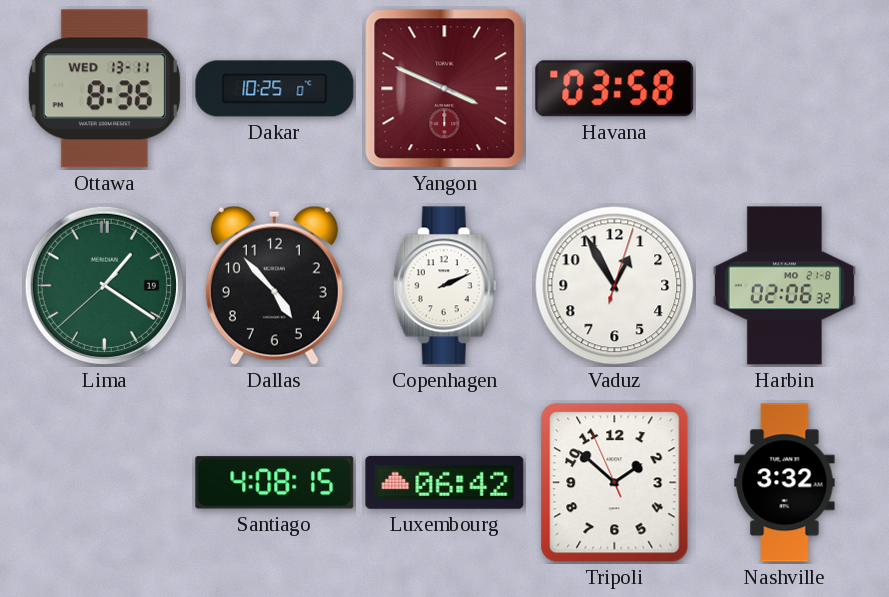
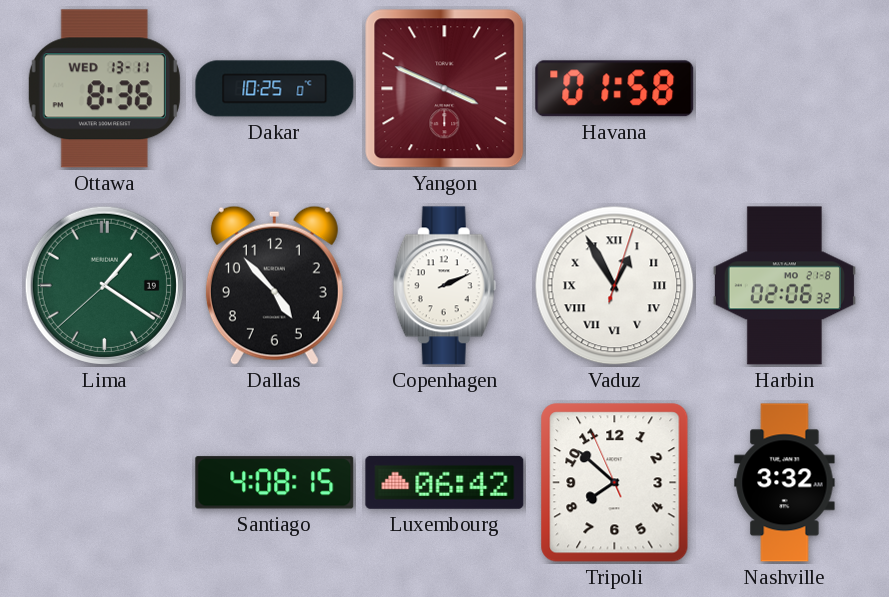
Havana: 03:58 -> 01:58 (615, 89)
Vaduz numerals: Arabic -> Roman (615, 286)
Tripoli: 1:51 -> 7:51 (615, 483)
